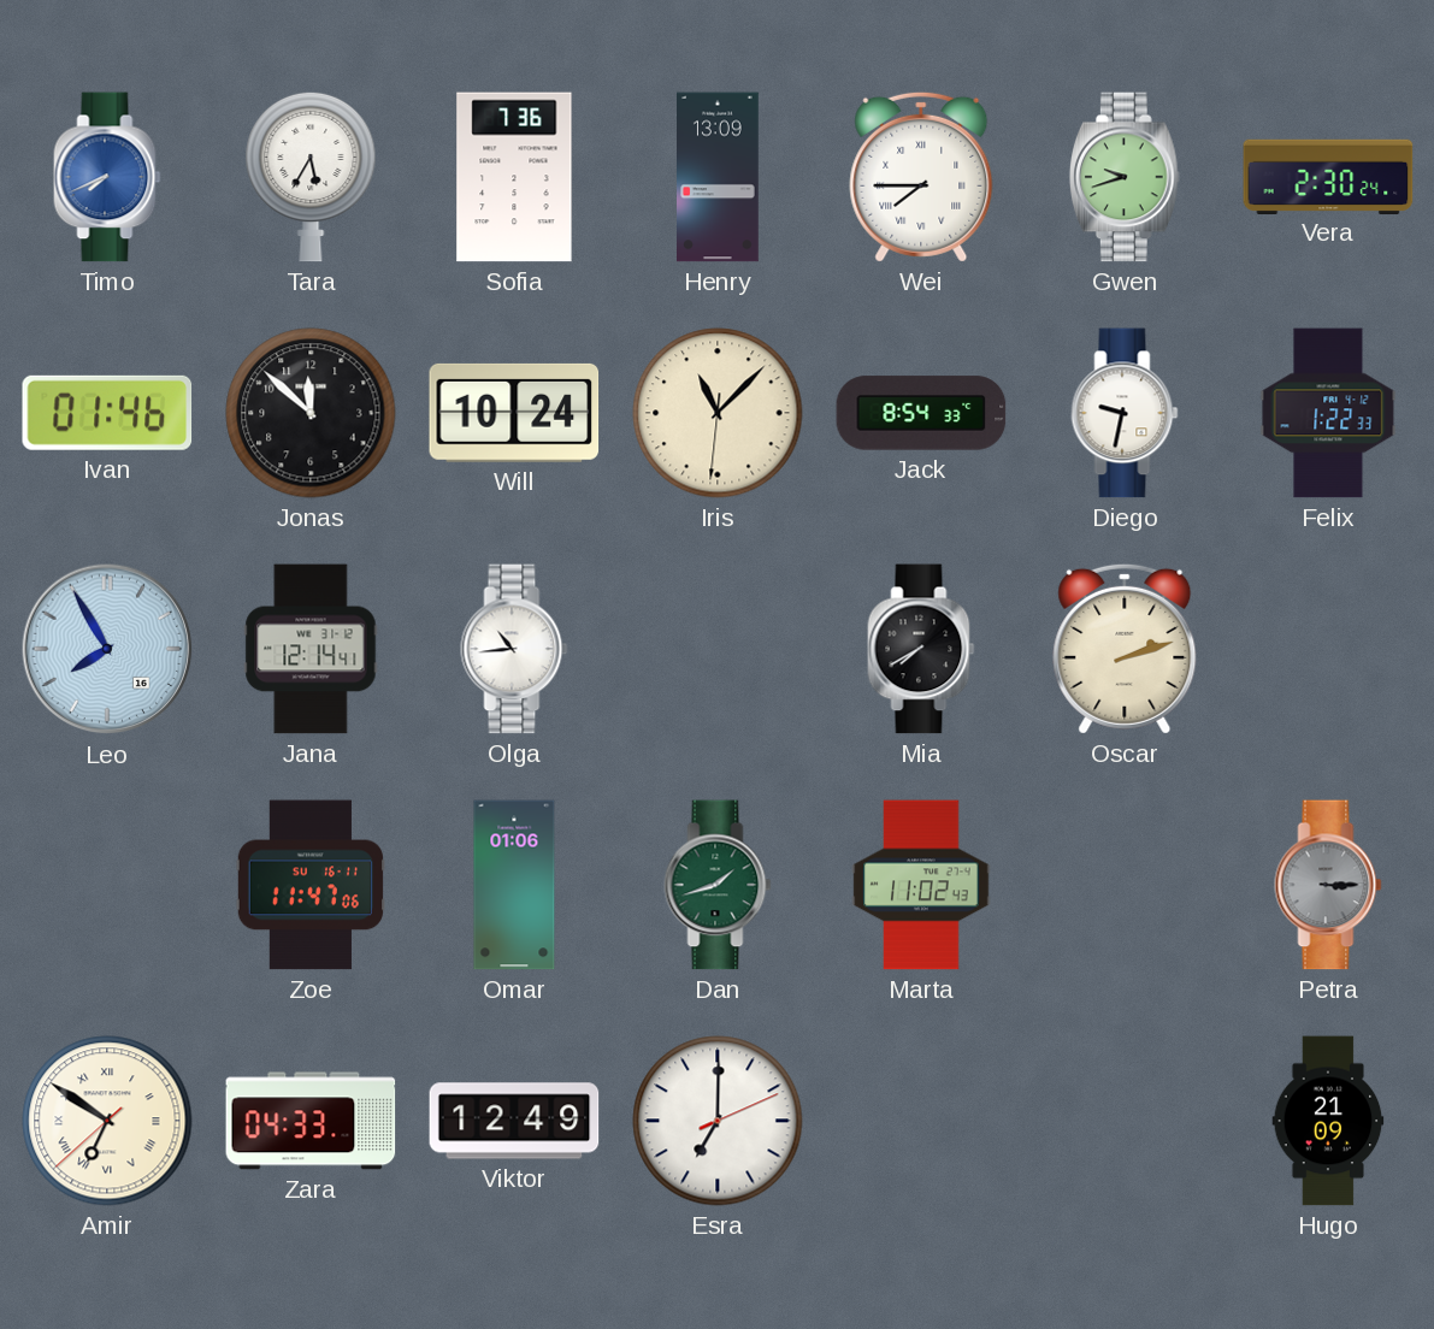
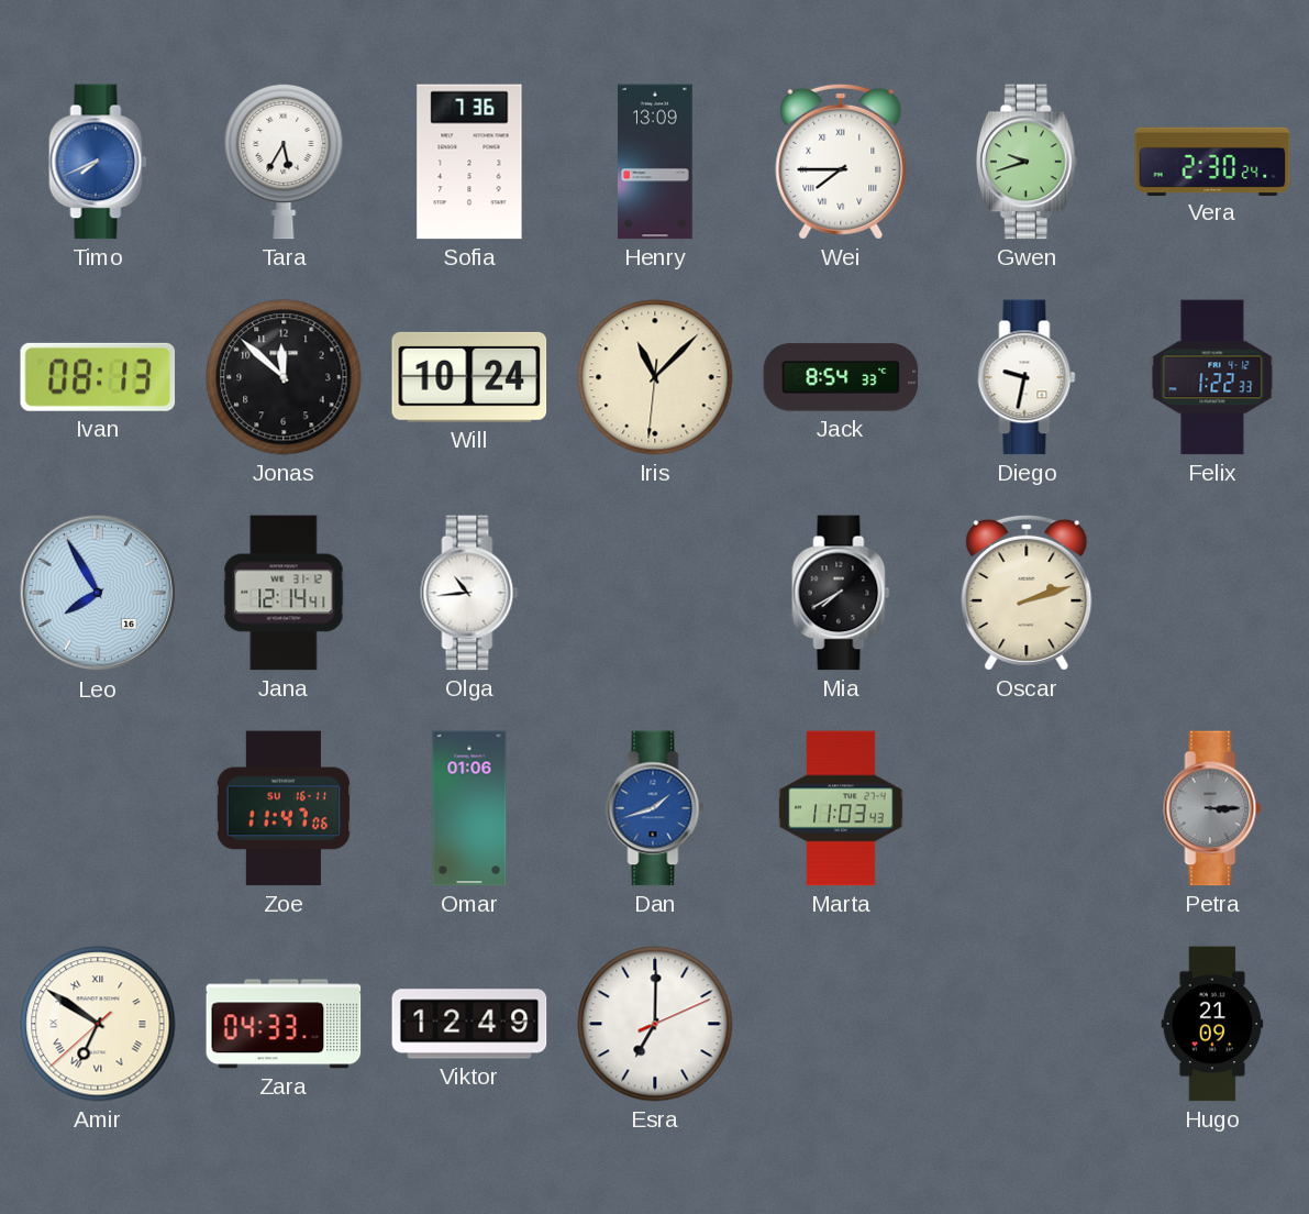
Ivan: 01:46 -> 08:13 (98, 377)
Dan dial: green -> blue (655, 808)
Marta: 11:02 -> 11:03 (841, 808)
